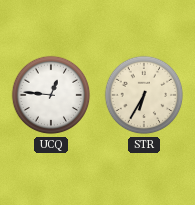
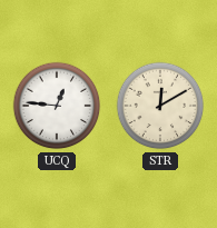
STR: 6:35 -> 12:10 (160, 106)
